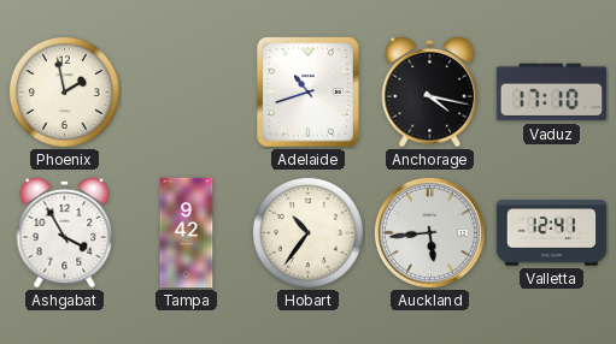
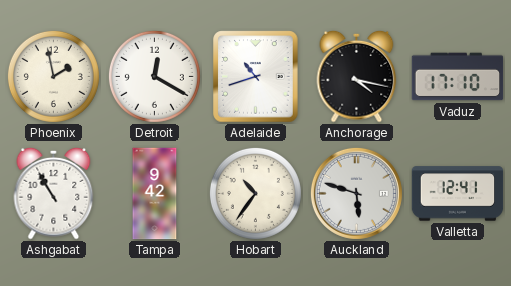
Detroit: none -> 12:20 (154, 76)
Ashgabat: 3:55 -> 10:55 (54, 193)
Auckland: 5:44 -> 5:48 (356, 193)
